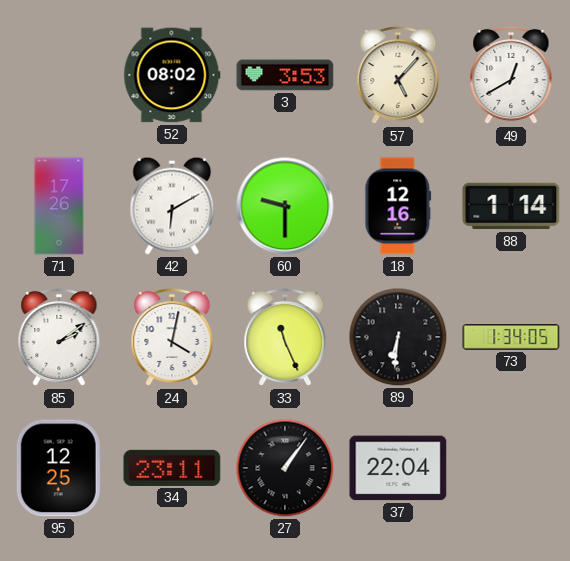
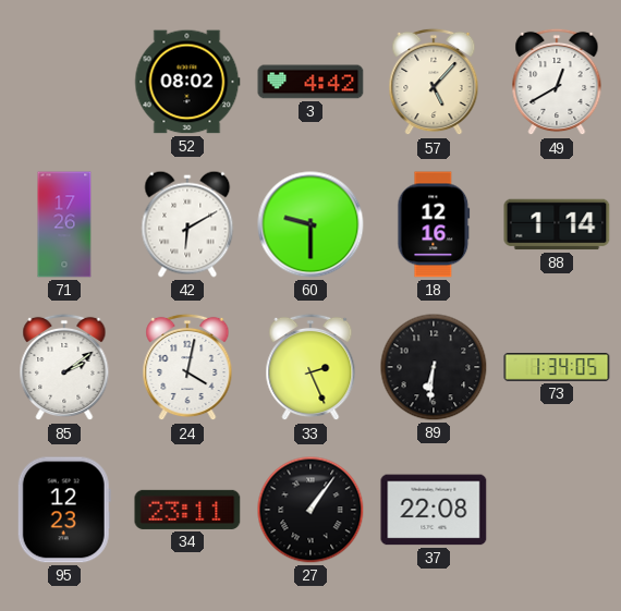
3: 3:53 -> 4:42 (310, 82)
33: 11:26 -> 2:26 (310, 367)
95: 12:25 -> 12:23 (64, 510)
37: 22:04 -> 22:08 (434, 510)
